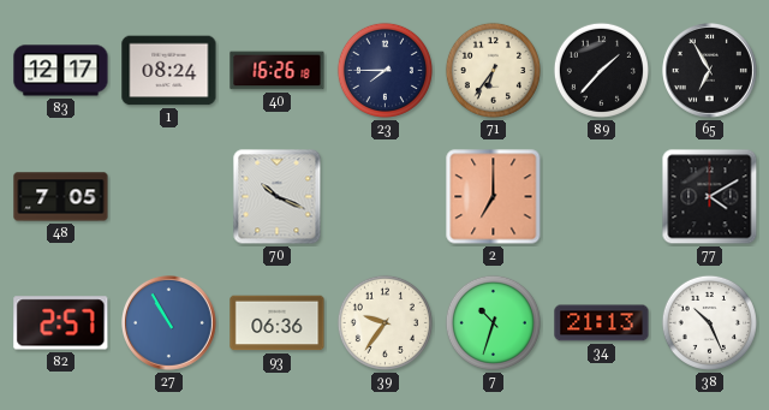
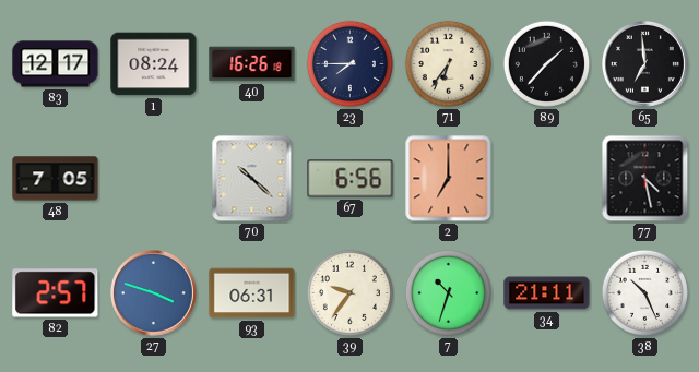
65: 6:55 -> 6:59 (645, 64)
70: 10:19 -> 10:22 (252, 179)
67: none -> 6:56 (351, 179)
77: 4:10 -> 4:28 (645, 179)
27: 10:55 -> 3:48 (154, 293)
93: 06:36 -> 06:31 (252, 293)
34: 21:13 -> 21:11 (547, 293)
